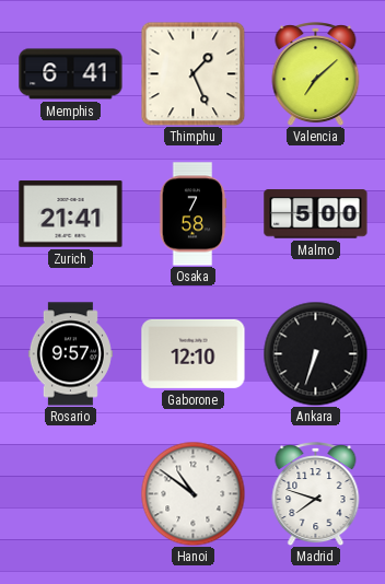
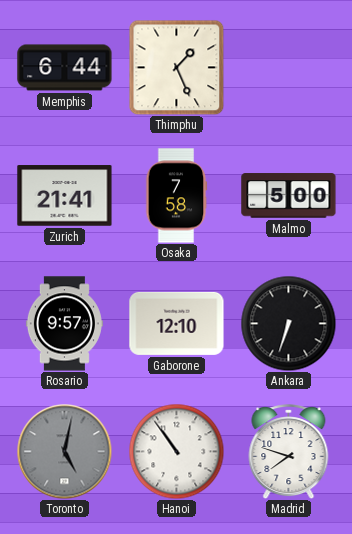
Memphis: 6:41 -> 6:44 (65, 68)
Valencia: 7:08 -> none (316, 74)
Toronto: none -> 5:02 (64, 451)
Hanoi: 10:51 -> 10:54 (176, 451)
